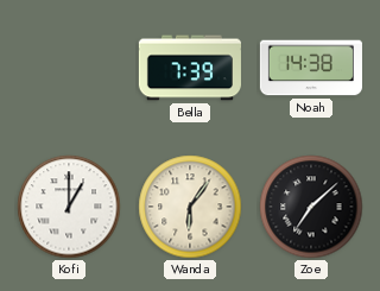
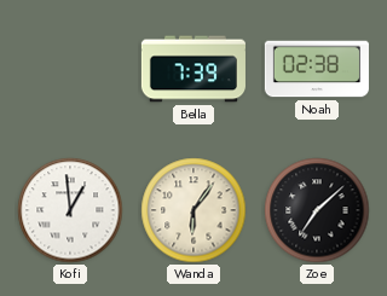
Noah: 14:38 -> 02:38 (317, 69)
Kofi: 1:00 -> 12:59 (70, 210)
